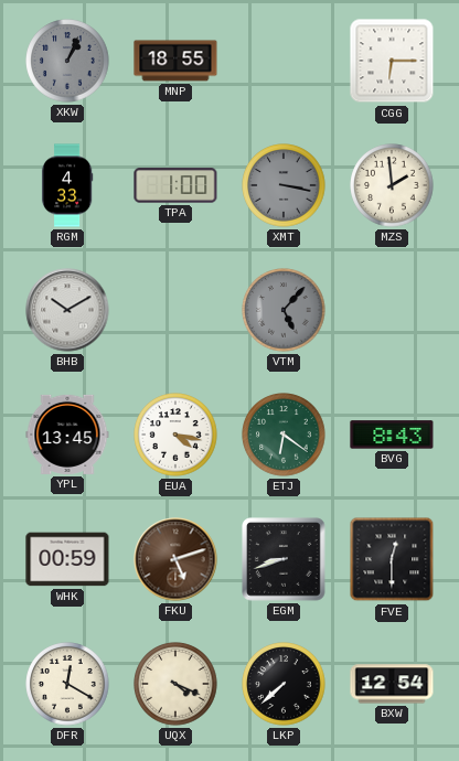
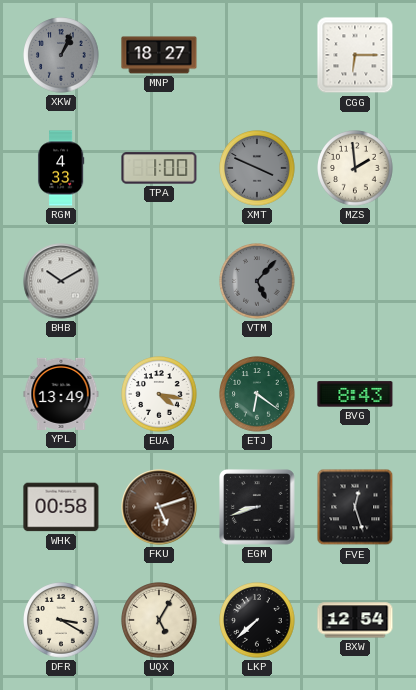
MNP: 18:55 -> 18:27 (159, 55)
XMT: 3:17 -> 3:49 (257, 168)
YPL: 13:45 -> 13:49 (61, 394)
WHK: 00:59 -> 00:58 (61, 507)
FVE: 12:30 -> 12:27 (355, 507)
DFR: 12:20 -> 3:20 (61, 620)
UQX: 4:19 -> 5:05 (159, 620)
